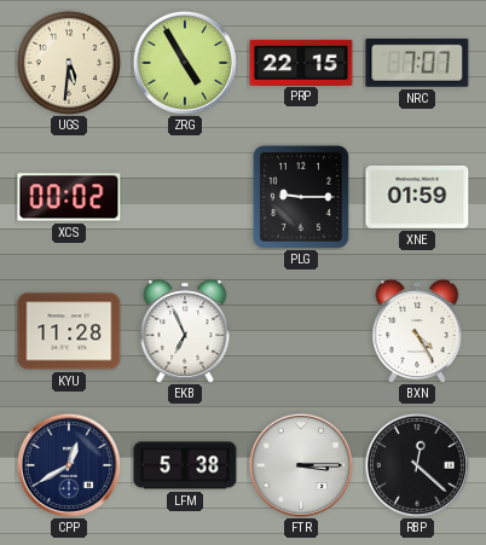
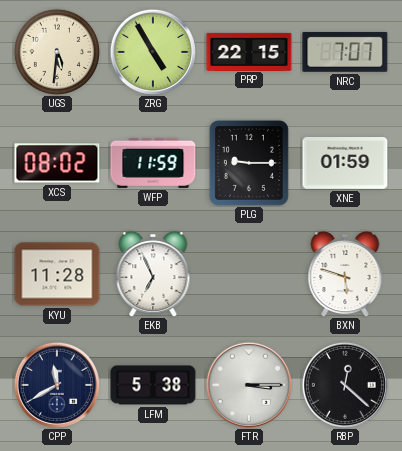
XCS: 00:02 -> 08:02 (57, 163)
WFP: none -> 11:59 (153, 163)
BXN: 4:25 -> 5:48 (345, 274)
CPP: 12:40 -> 11:40 (57, 385)
